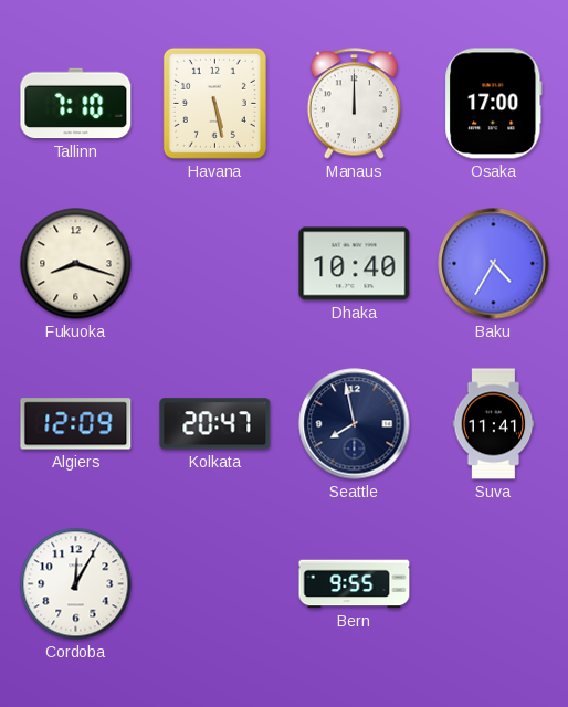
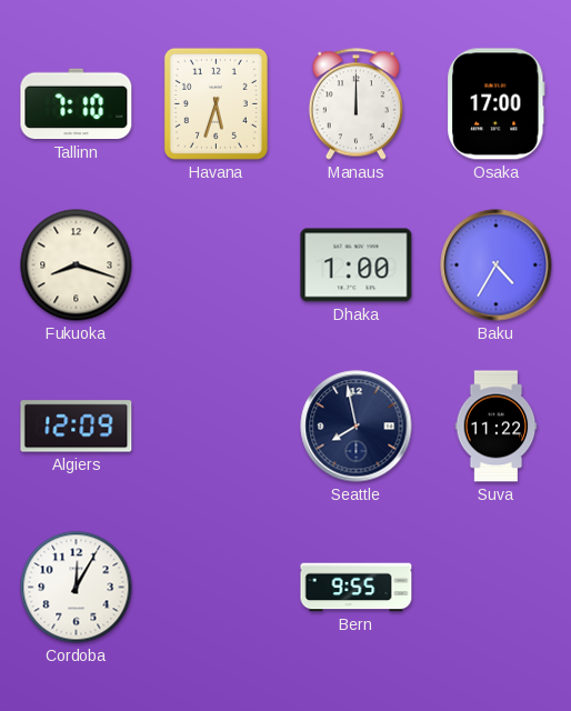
Havana: 5:28 -> 5:33 (216, 103)
Dhaka: 10:40 -> 1:00 (357, 266)
Kolkata: 20:47 -> none (215, 424)
Suva: 11:41 -> 11:22 (497, 427)
